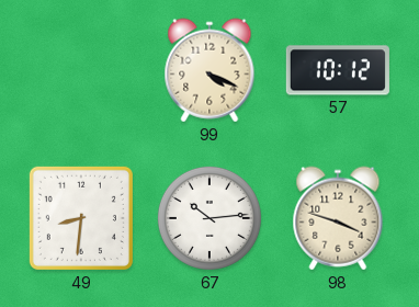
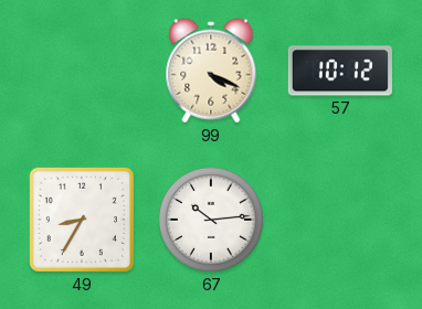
49: 8:31 -> 8:35 (82, 220)
98: 3:48 -> none (338, 218)
